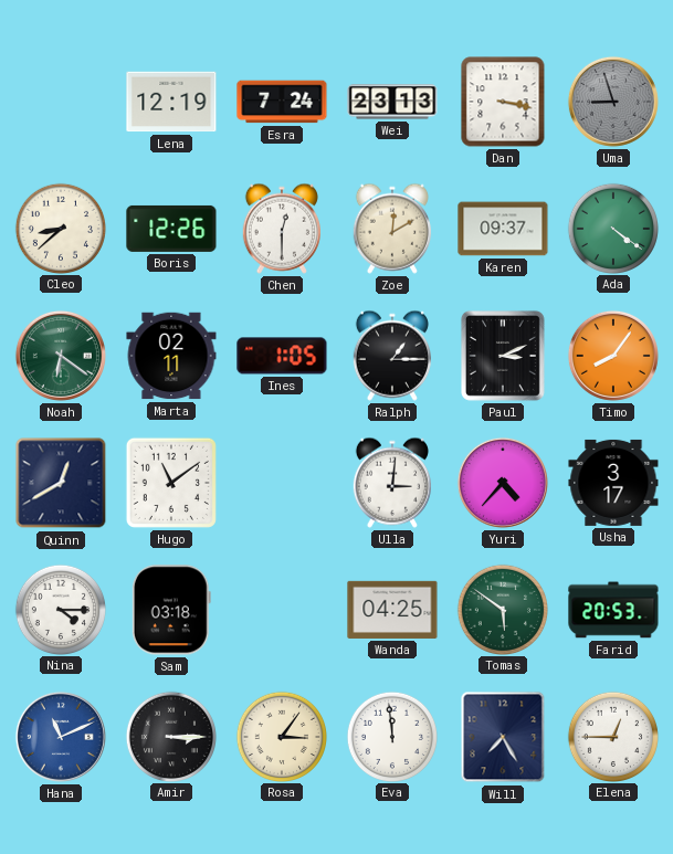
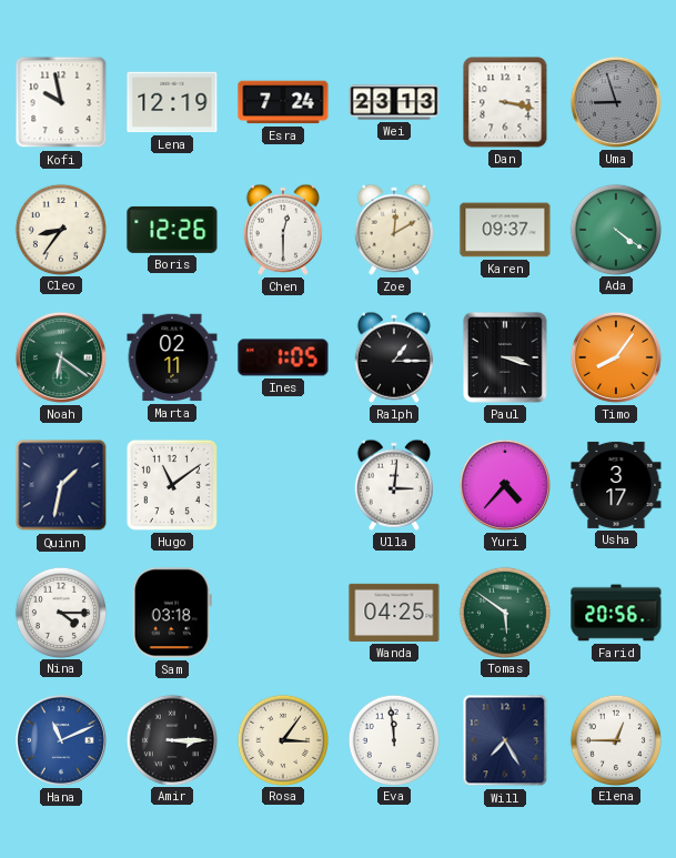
Kofi: none -> 9:58 (61, 102)
Cleo: 8:38 -> 8:36 (60, 229)
Paul: 3:11 -> 3:18 (505, 357)
Quinn: 12:40 -> 1:32 (61, 485)
Farid: 20:53 -> 20:56 (616, 613)
